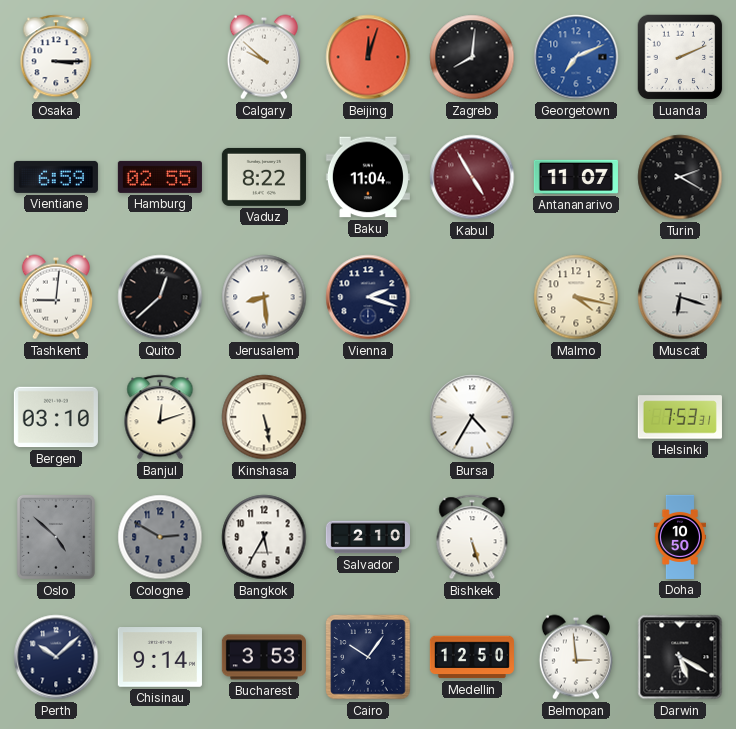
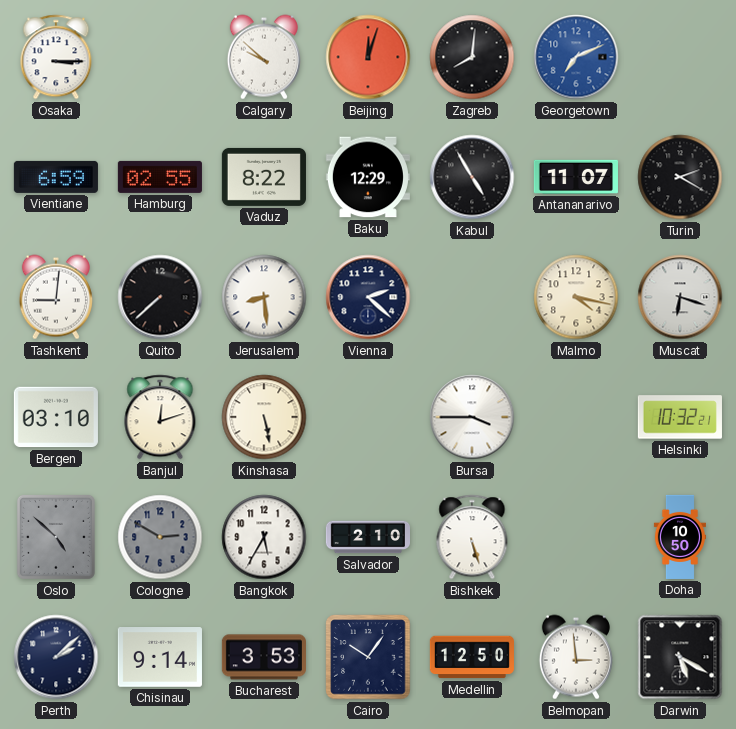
Luanda: 2:11 -> none (680, 57)
Baku: 11:04 -> 12:29 (368, 177)
Kabul dial: burgundy -> black (472, 177)
Quito: 12:38 -> 7:38 (160, 297)
Vienna: 2:18 -> 2:22 (368, 297)
Bursa: 4:35 -> 3:45 (472, 417)
Helsinki: 7:53 -> 10:32 (680, 417)
Perth: 10:08 -> 2:08 (56, 657)
